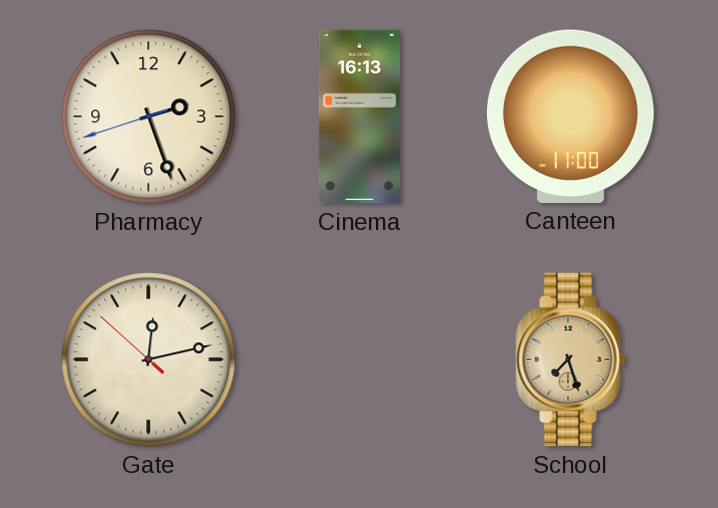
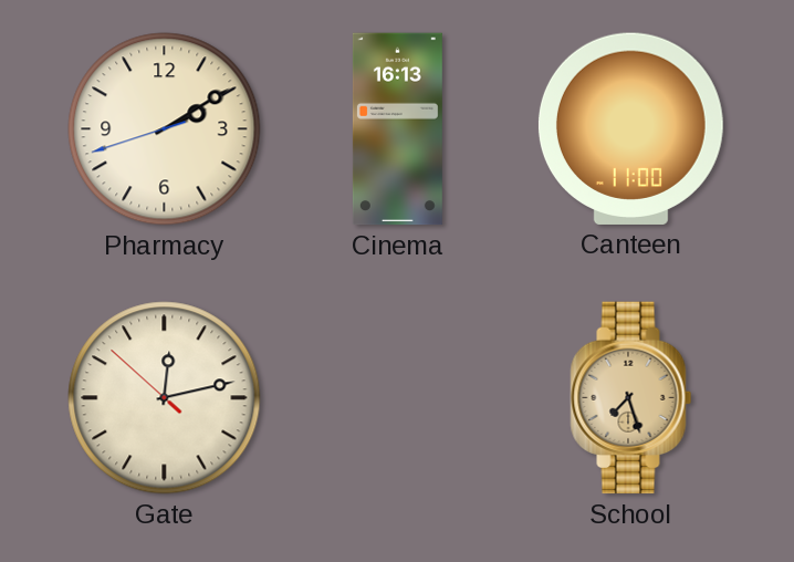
Pharmacy: 2:26 -> 2:09 (165, 129)
